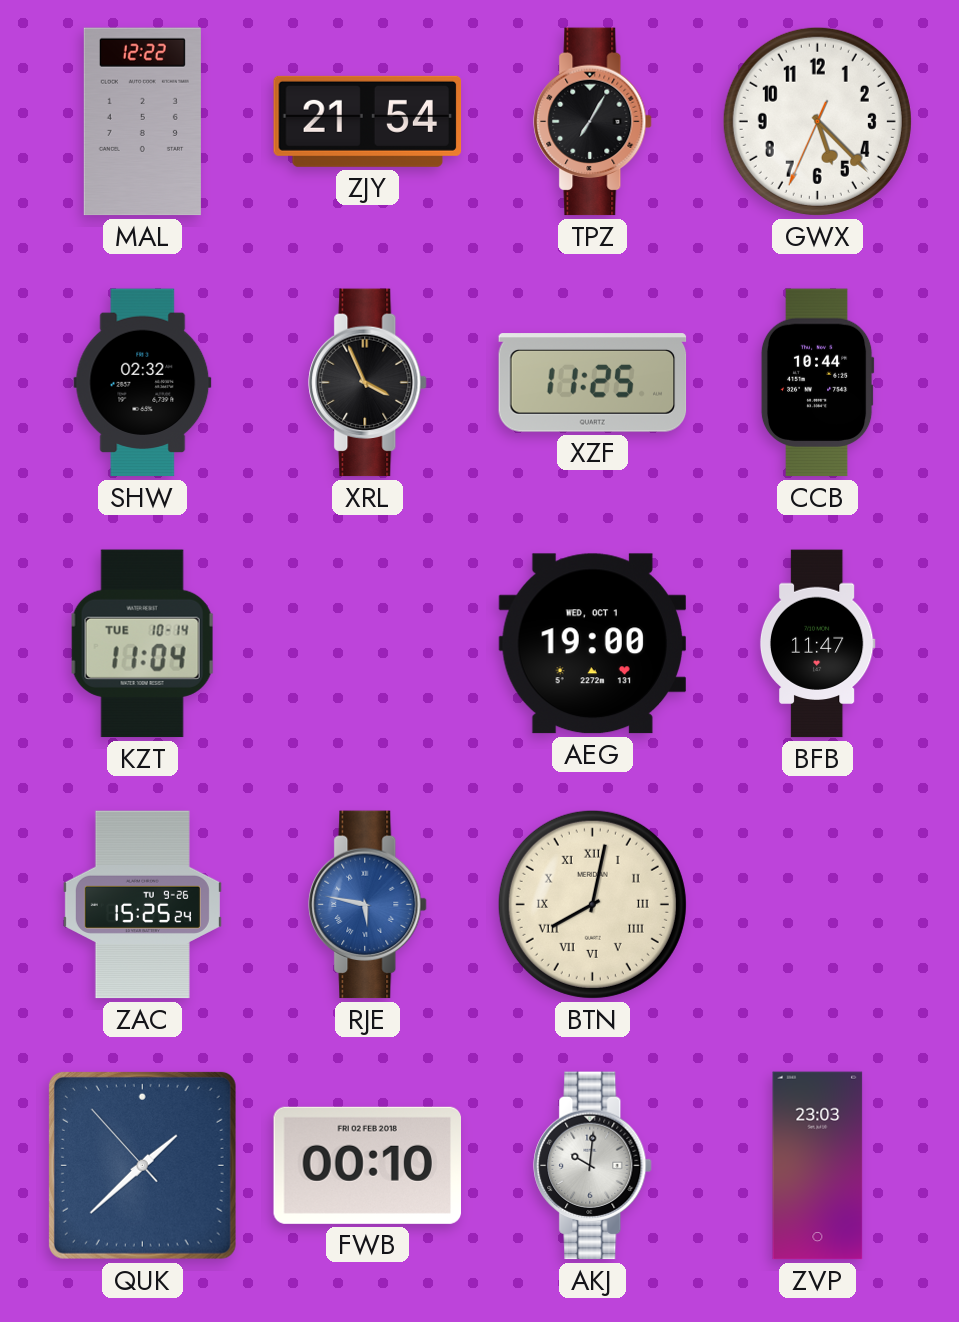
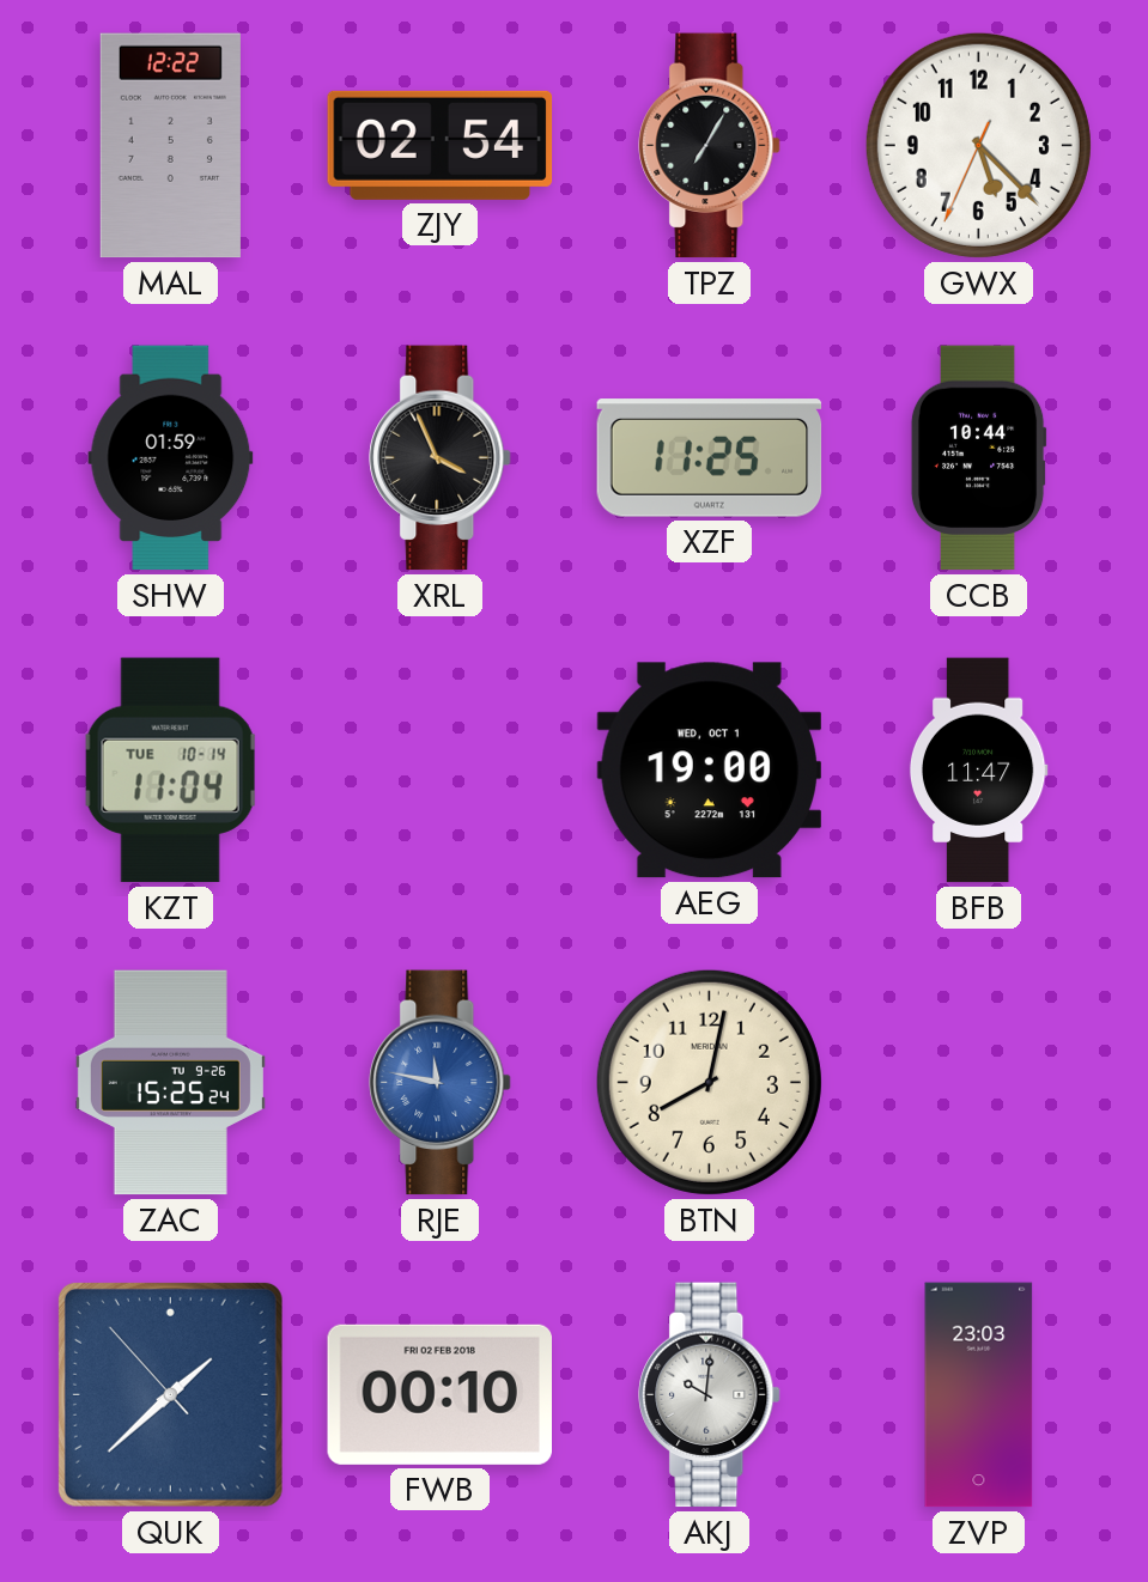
ZJY: 21:54 -> 02:54 (441, 145)
SHW: 02:32 -> 01:59 (171, 458)
RJE: 5:47 -> 11:47 (441, 1083)
BTN numerals: Roman -> Arabic (709, 1082)
